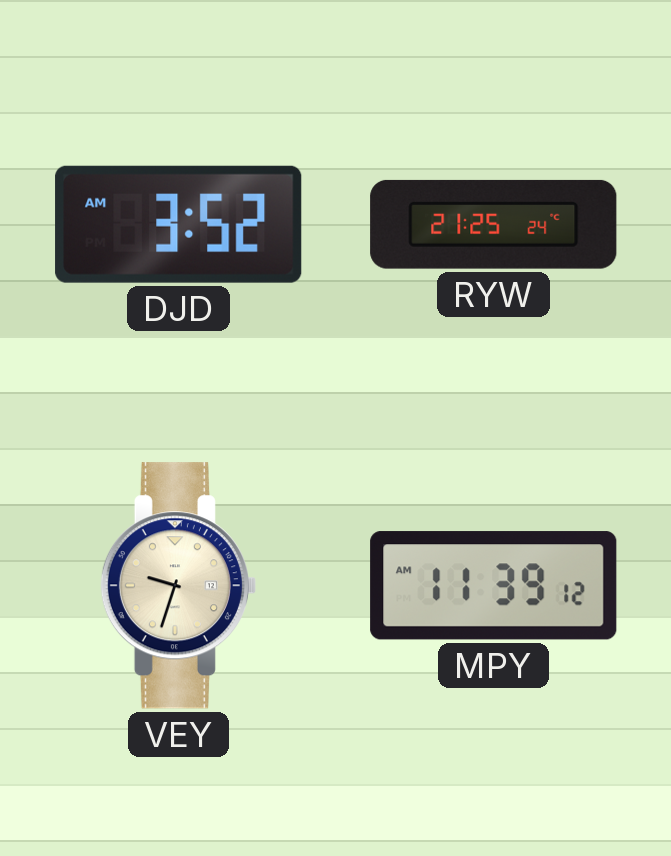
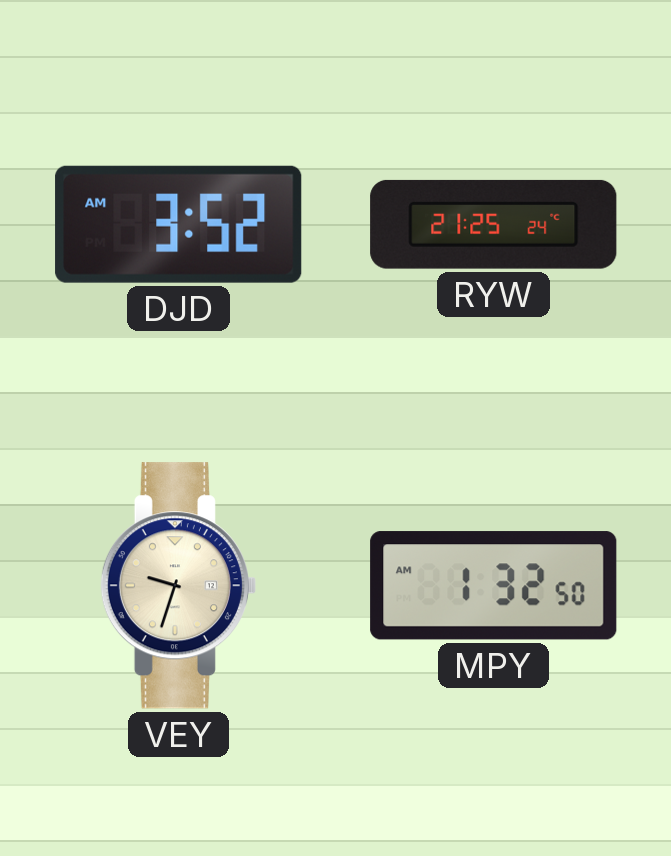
MPY: 11:39 -> 1:32 (494, 586)
